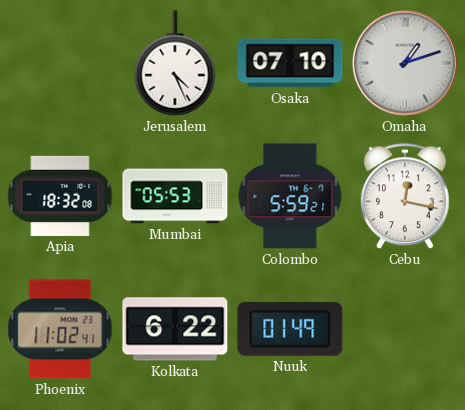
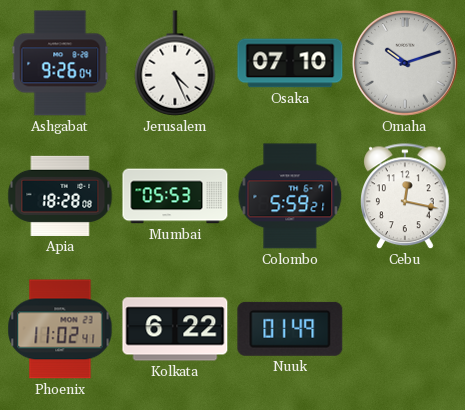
Ashgabat: none -> 9:26 (60, 63)
Omaha: 1:12 -> 10:12 (406, 64)
Apia: 18:32 -> 18:28 (60, 196)
